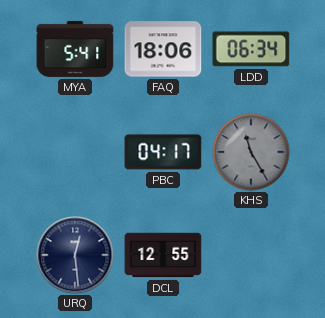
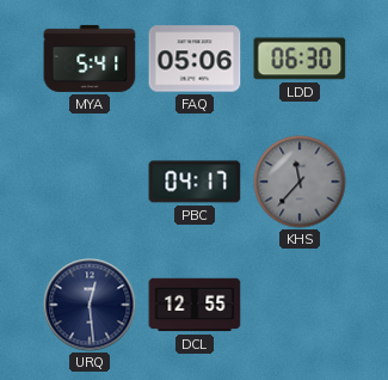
FAQ: 18:06 -> 05:06 (195, 59)
LDD: 06:34 -> 06:30 (300, 59)
KHS: 11:25 -> 11:37 (300, 182)
